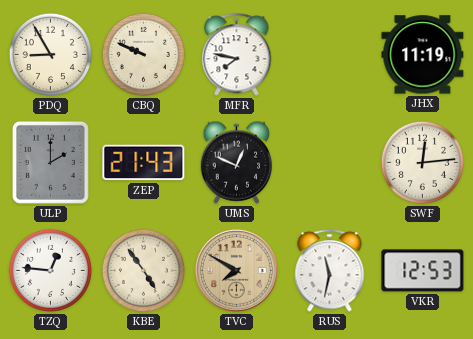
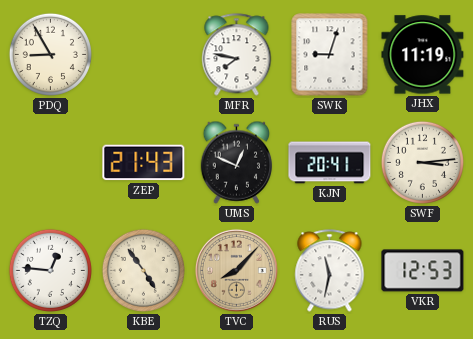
CBQ: 9:49 -> none (143, 54)
SWK: none -> 9:03 (330, 55)
ULP: 2:00 -> none (50, 162)
KJN: none -> 20:41 (330, 163)
SWF: 12:14 -> 3:14 (422, 162)
TVC: 7:50 -> 8:07 (236, 270)
